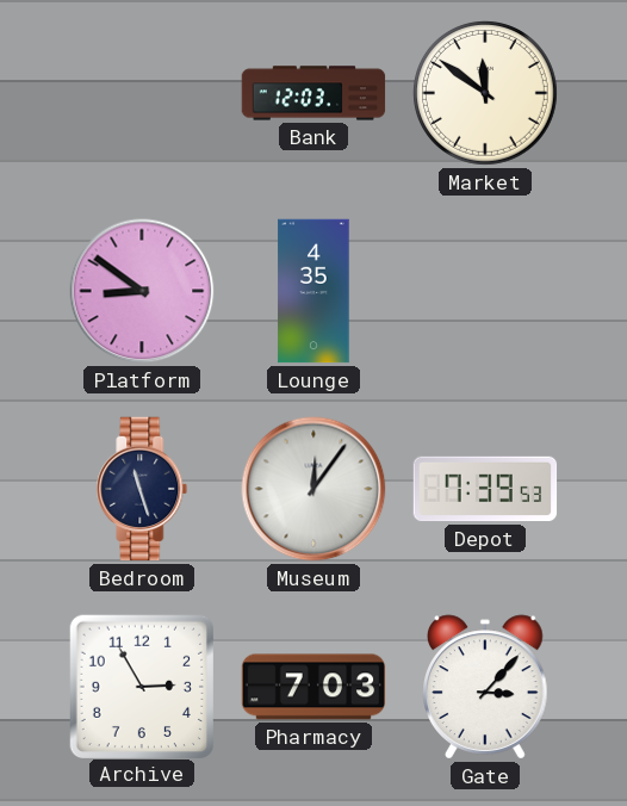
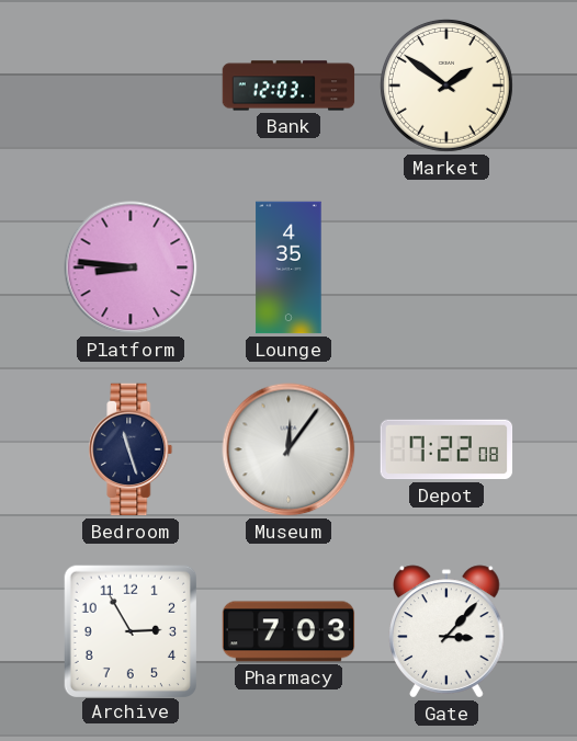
Market: 11:51 -> 1:51 (446, 86)
Platform: 8:51 -> 8:46 (131, 267)
Depot: 7:39 -> 7:22 (446, 449)
